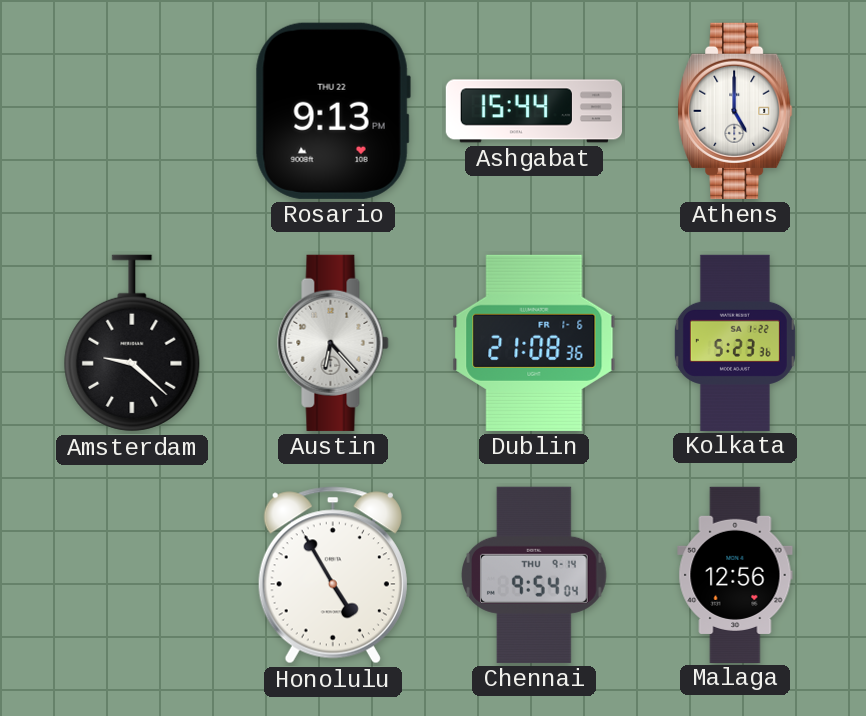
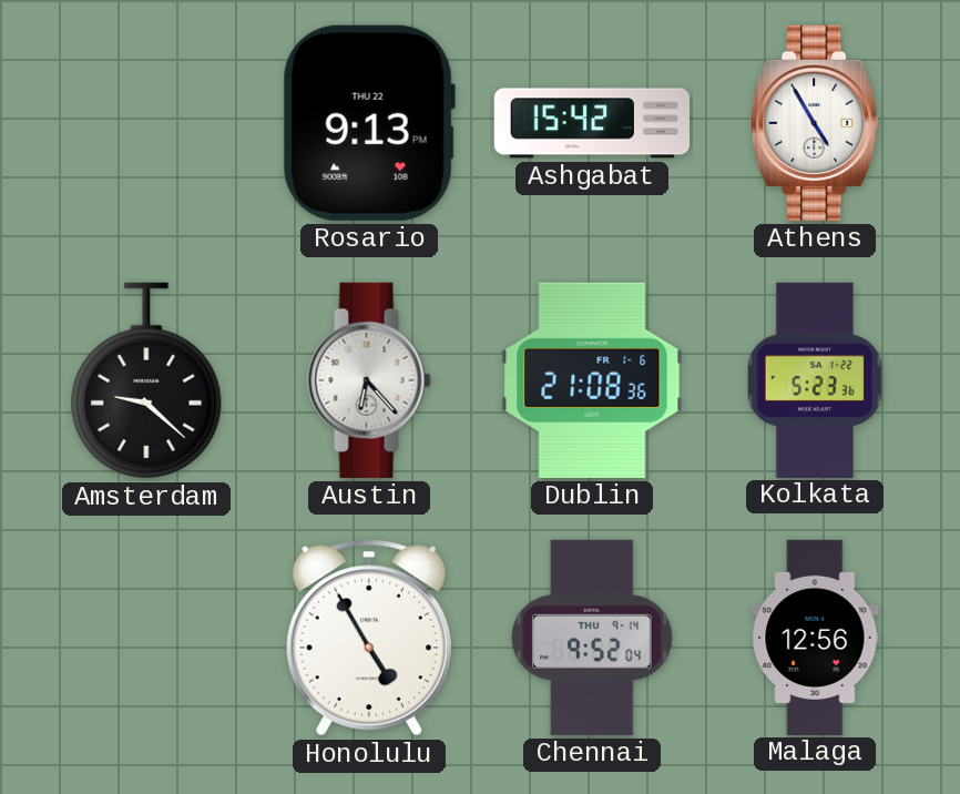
Ashgabat: 15:44 -> 15:42 (591, 123)
Athens: 5:00 -> 4:55 (815, 123)
Chennai: 9:54 -> 9:52 (593, 638)
